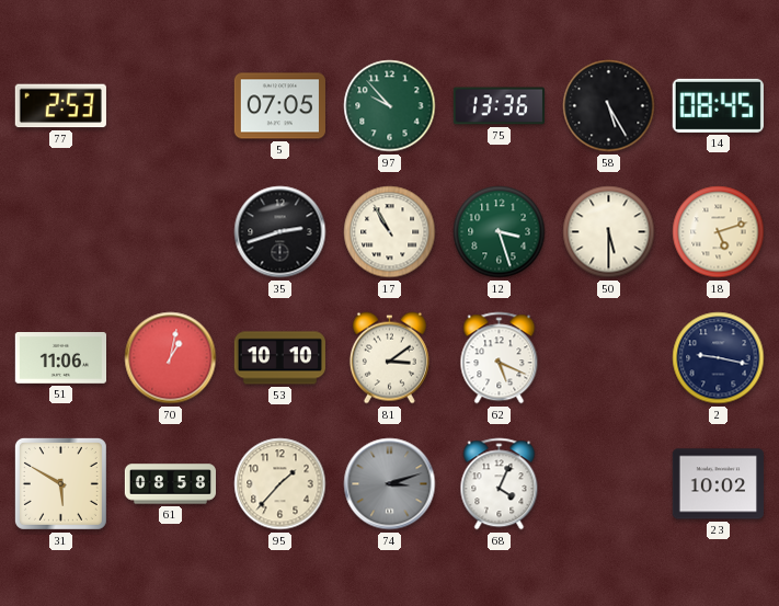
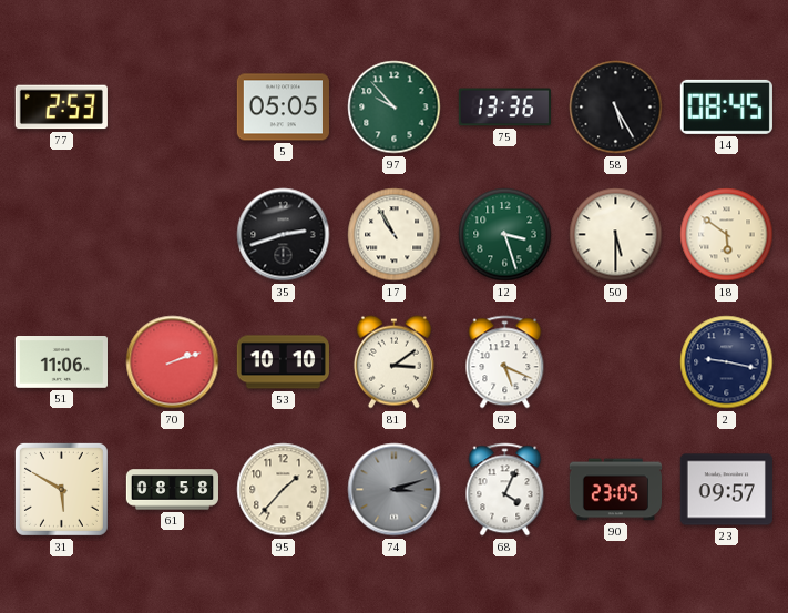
5: 07:05 -> 05:05 (283, 108)
18: 5:12 -> 5:51 (727, 235)
70: 1:02 -> 2:12 (173, 362)
90: none -> 23:05 (615, 490)
23: 10:02 -> 09:57 (726, 490)
